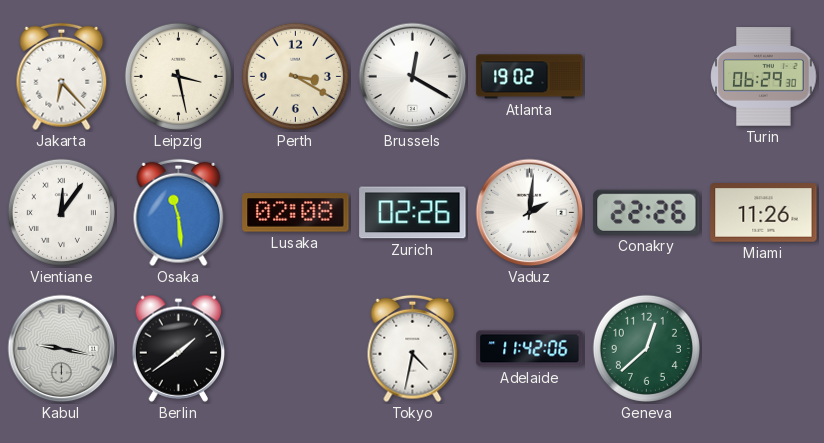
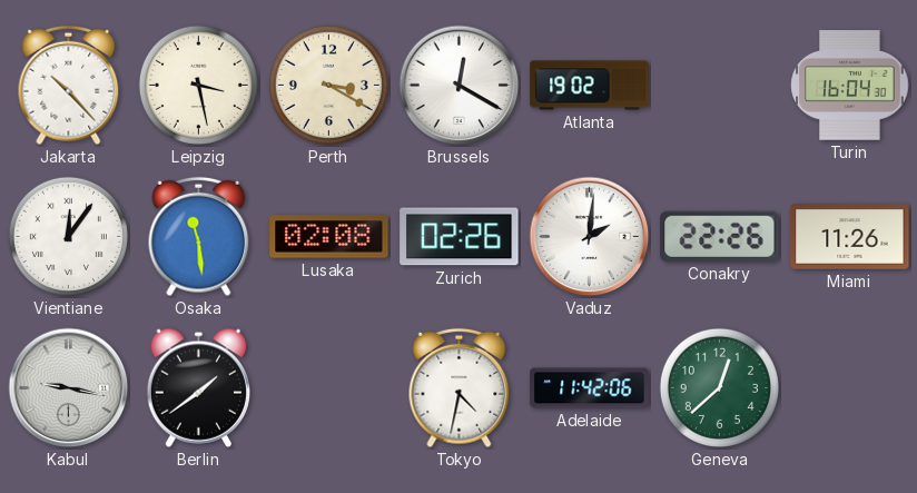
Jakarta: 6:23 -> 10:23 (69, 86)
Turin: 06:29 -> 16:04 (850, 86)
